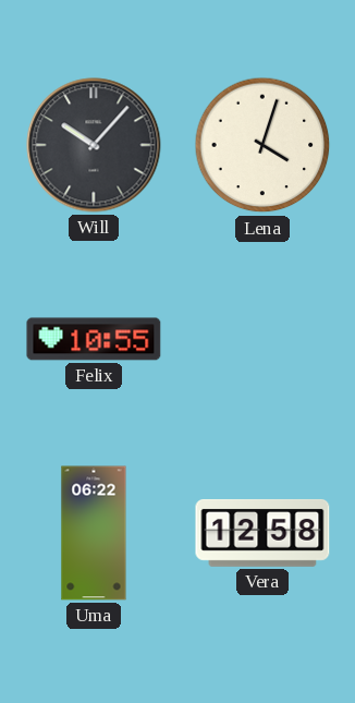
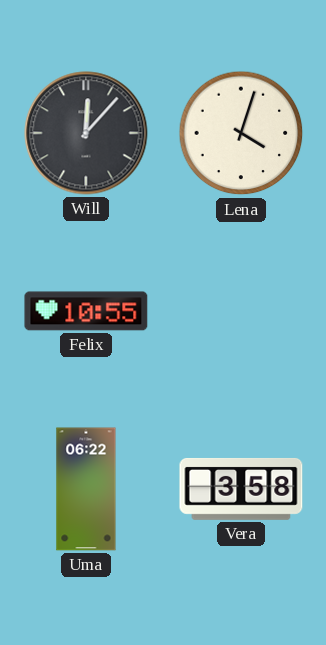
Will: 10:07 -> 12:07 (86, 133)
Vera: 12:58 -> 3:58 (241, 489)
